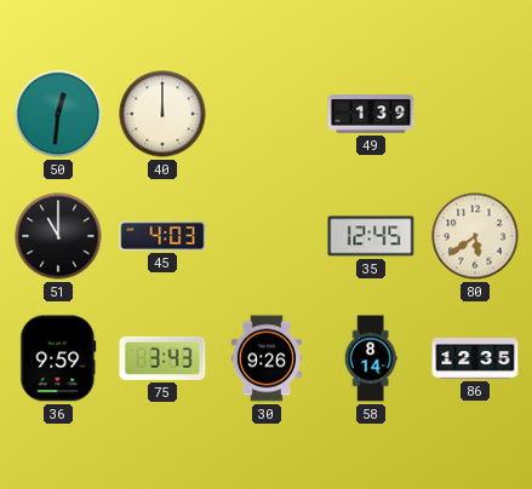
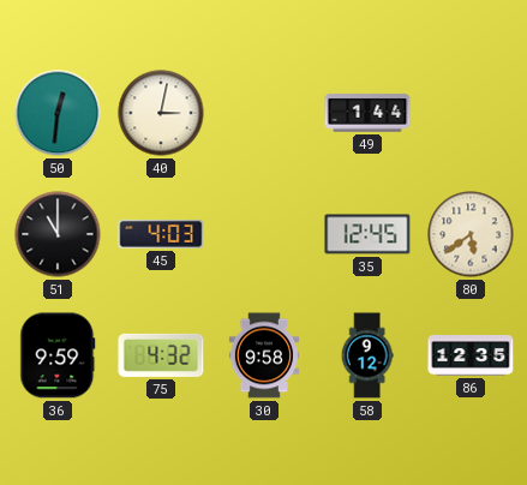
40: 12:00 -> 3:02 (161, 113)
49: 1:39 -> 1:44 (367, 113)
75: 3:43 -> 4:32 (161, 355)
30: 9:26 -> 9:58 (263, 355)
58: 8:14 -> 9:12 (367, 355)
